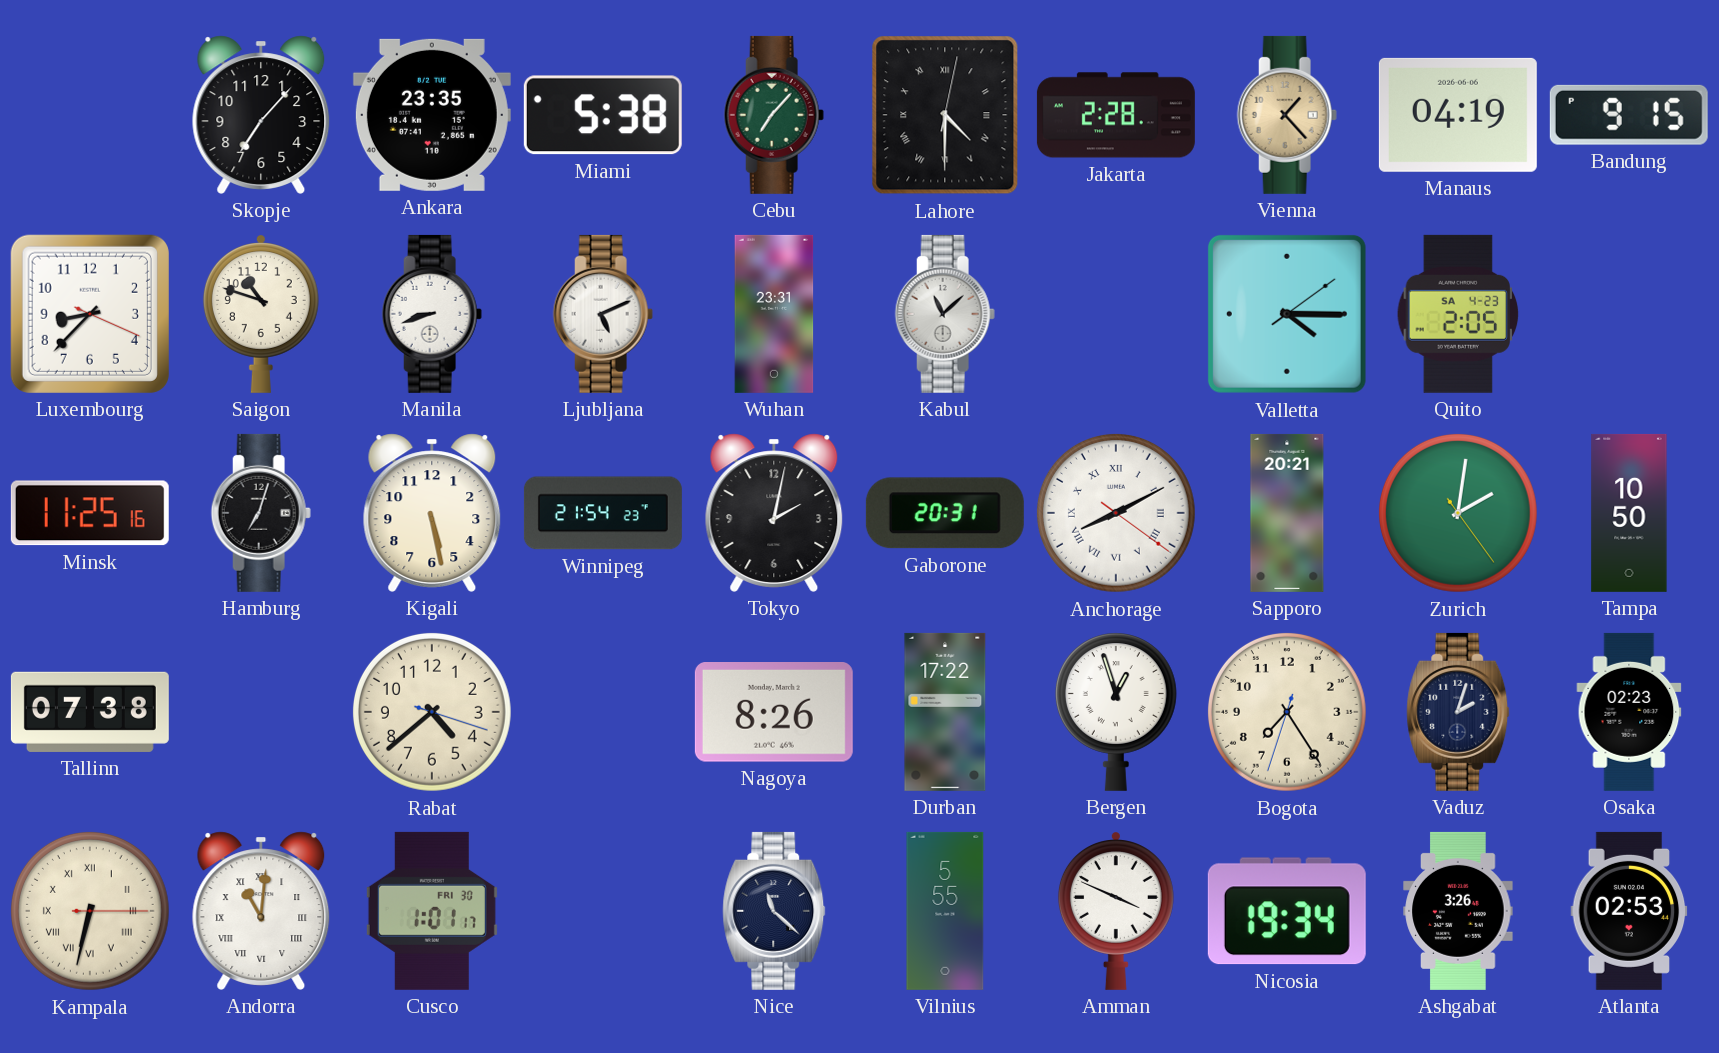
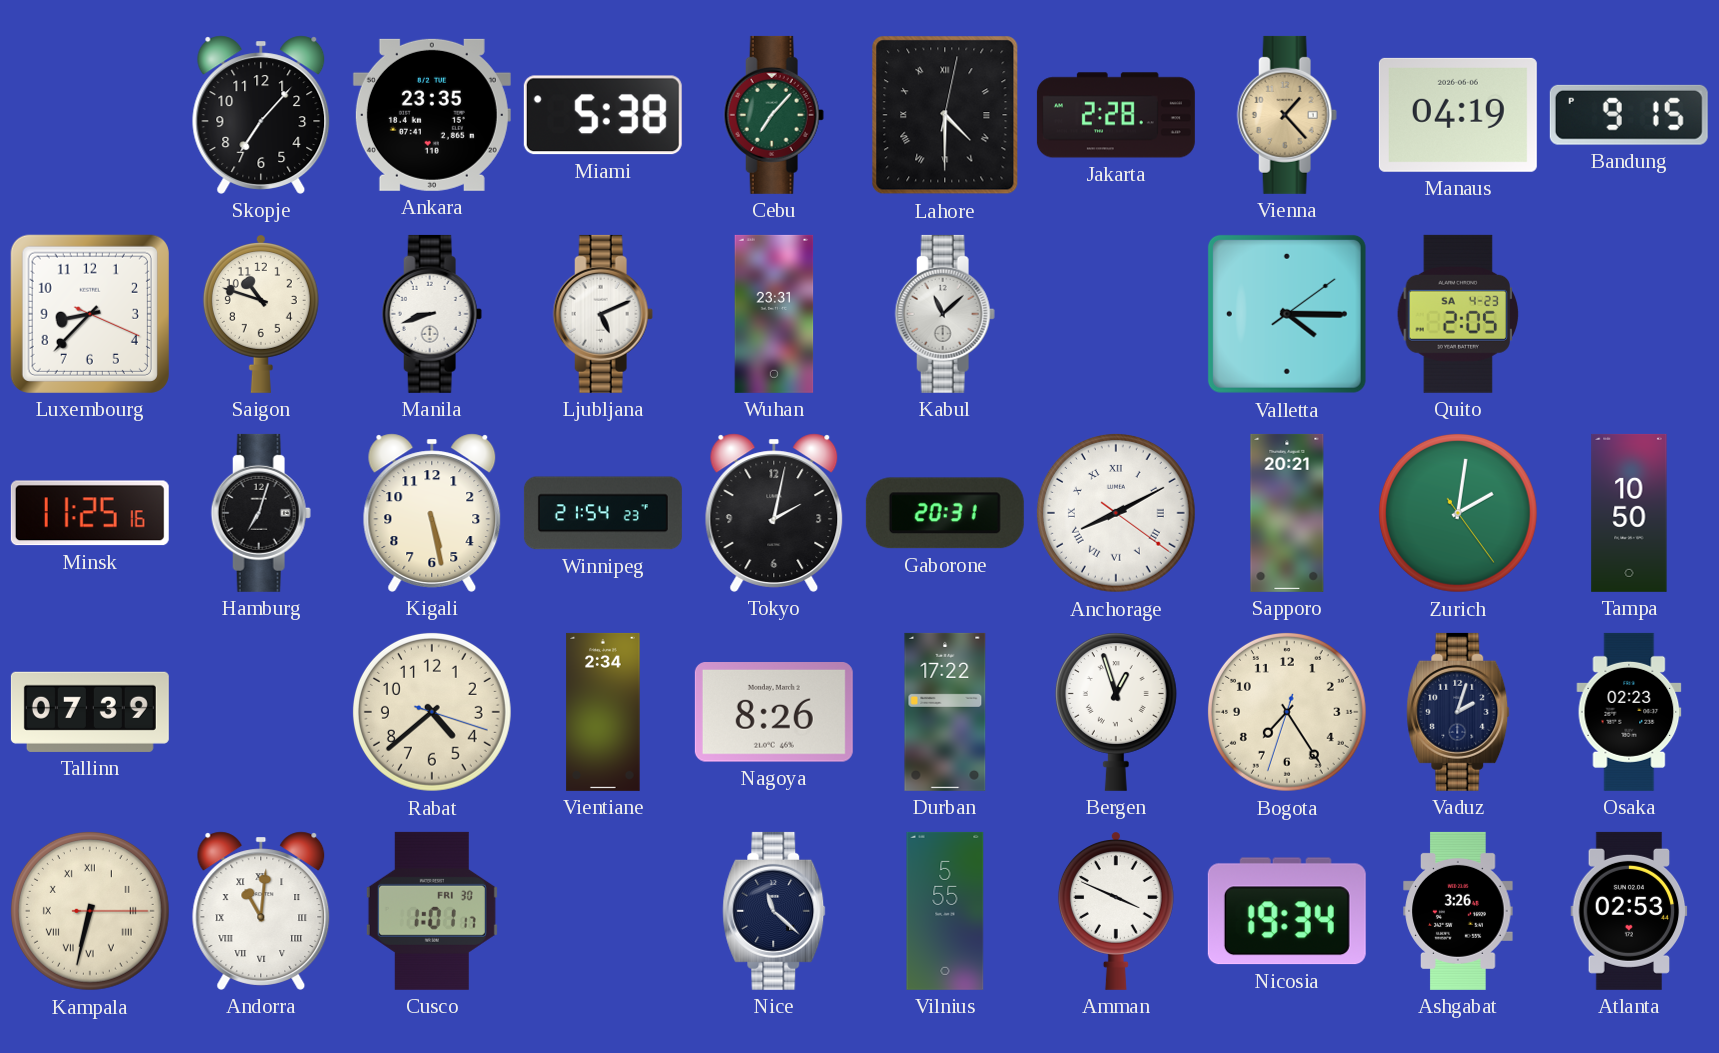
Tallinn: 07:38 -> 07:39 (90, 712)
Vientiane: none -> 2:34 (603, 712)
